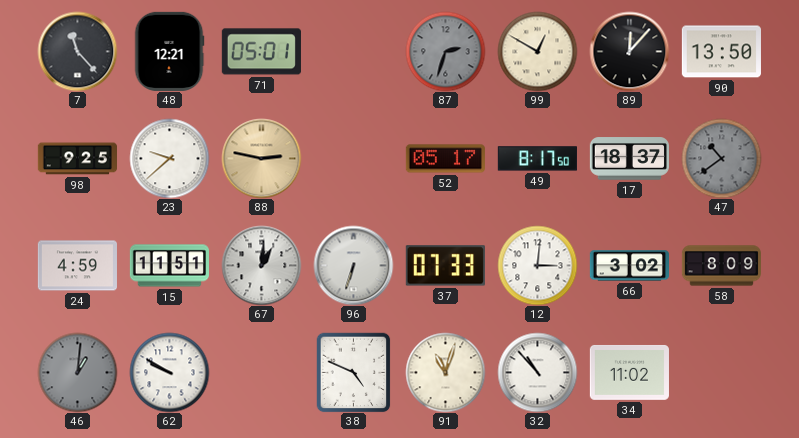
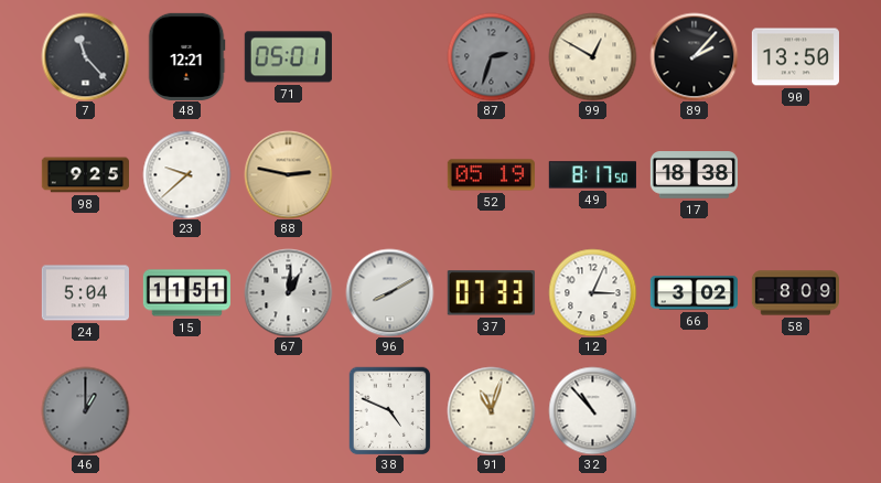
89: 12:07 -> 2:07 (694, 56)
52: 05:17 -> 05:19 (491, 175)
17: 18:37 -> 18:38 (694, 175)
47: 10:39 -> none (721, 158)
24: 4:59 -> 5:04 (85, 293)
96: 6:33 -> 8:10 (389, 292)
12: 3:01 -> 3:04 (592, 292)
46: 1:01 -> 1:00 (85, 410)
62: 9:50 -> none (169, 372)
34: 11:02 -> none (629, 372)
